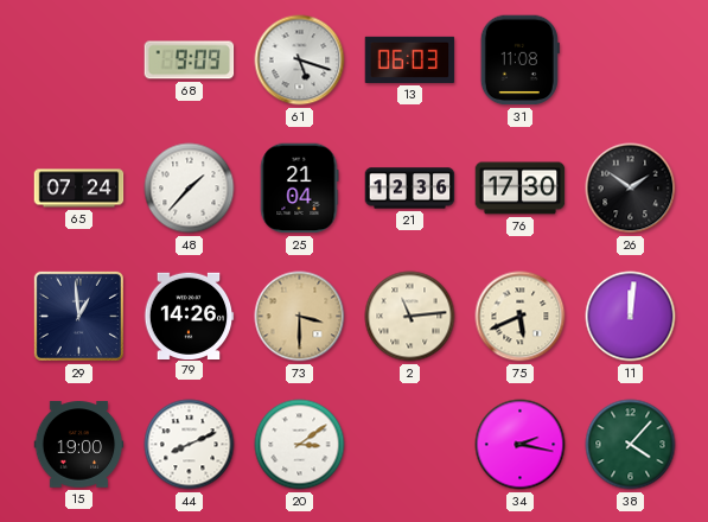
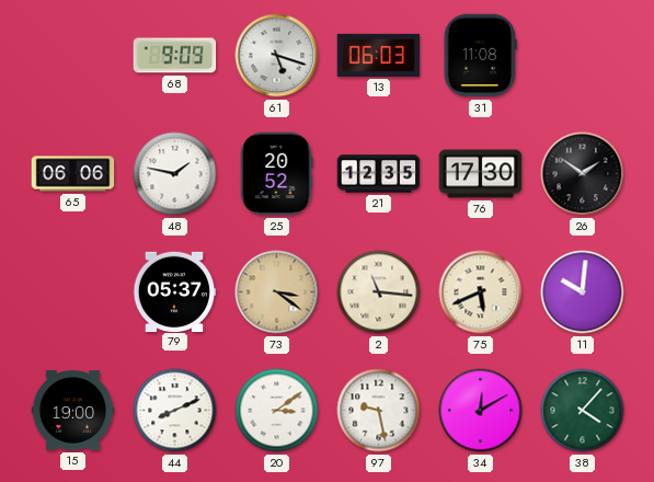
65: 07:24 -> 06:06 (73, 174)
48: 1:37 -> 1:47 (175, 174)
25: 21:04 -> 20:52 (276, 174)
21: 12:36 -> 12:35 (379, 174)
29: 12:59 -> none (78, 316)
79: 14:26 -> 05:37 (174, 291)
73: 3:30 -> 3:21 (277, 292)
2: 11:14 -> 11:16 (379, 292)
11: 12:01 -> 10:01 (583, 292)
97: none -> 9:28 (379, 411)
34: 2:17 -> 12:10 (481, 411)
